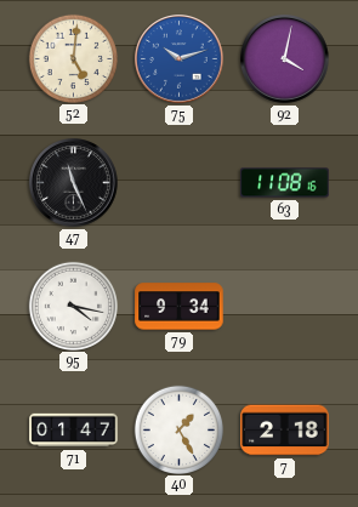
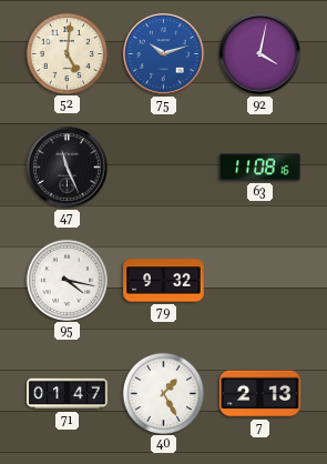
79: 9:34 -> 9:32 (164, 281)
7: 2:18 -> 2:13 (260, 394)
